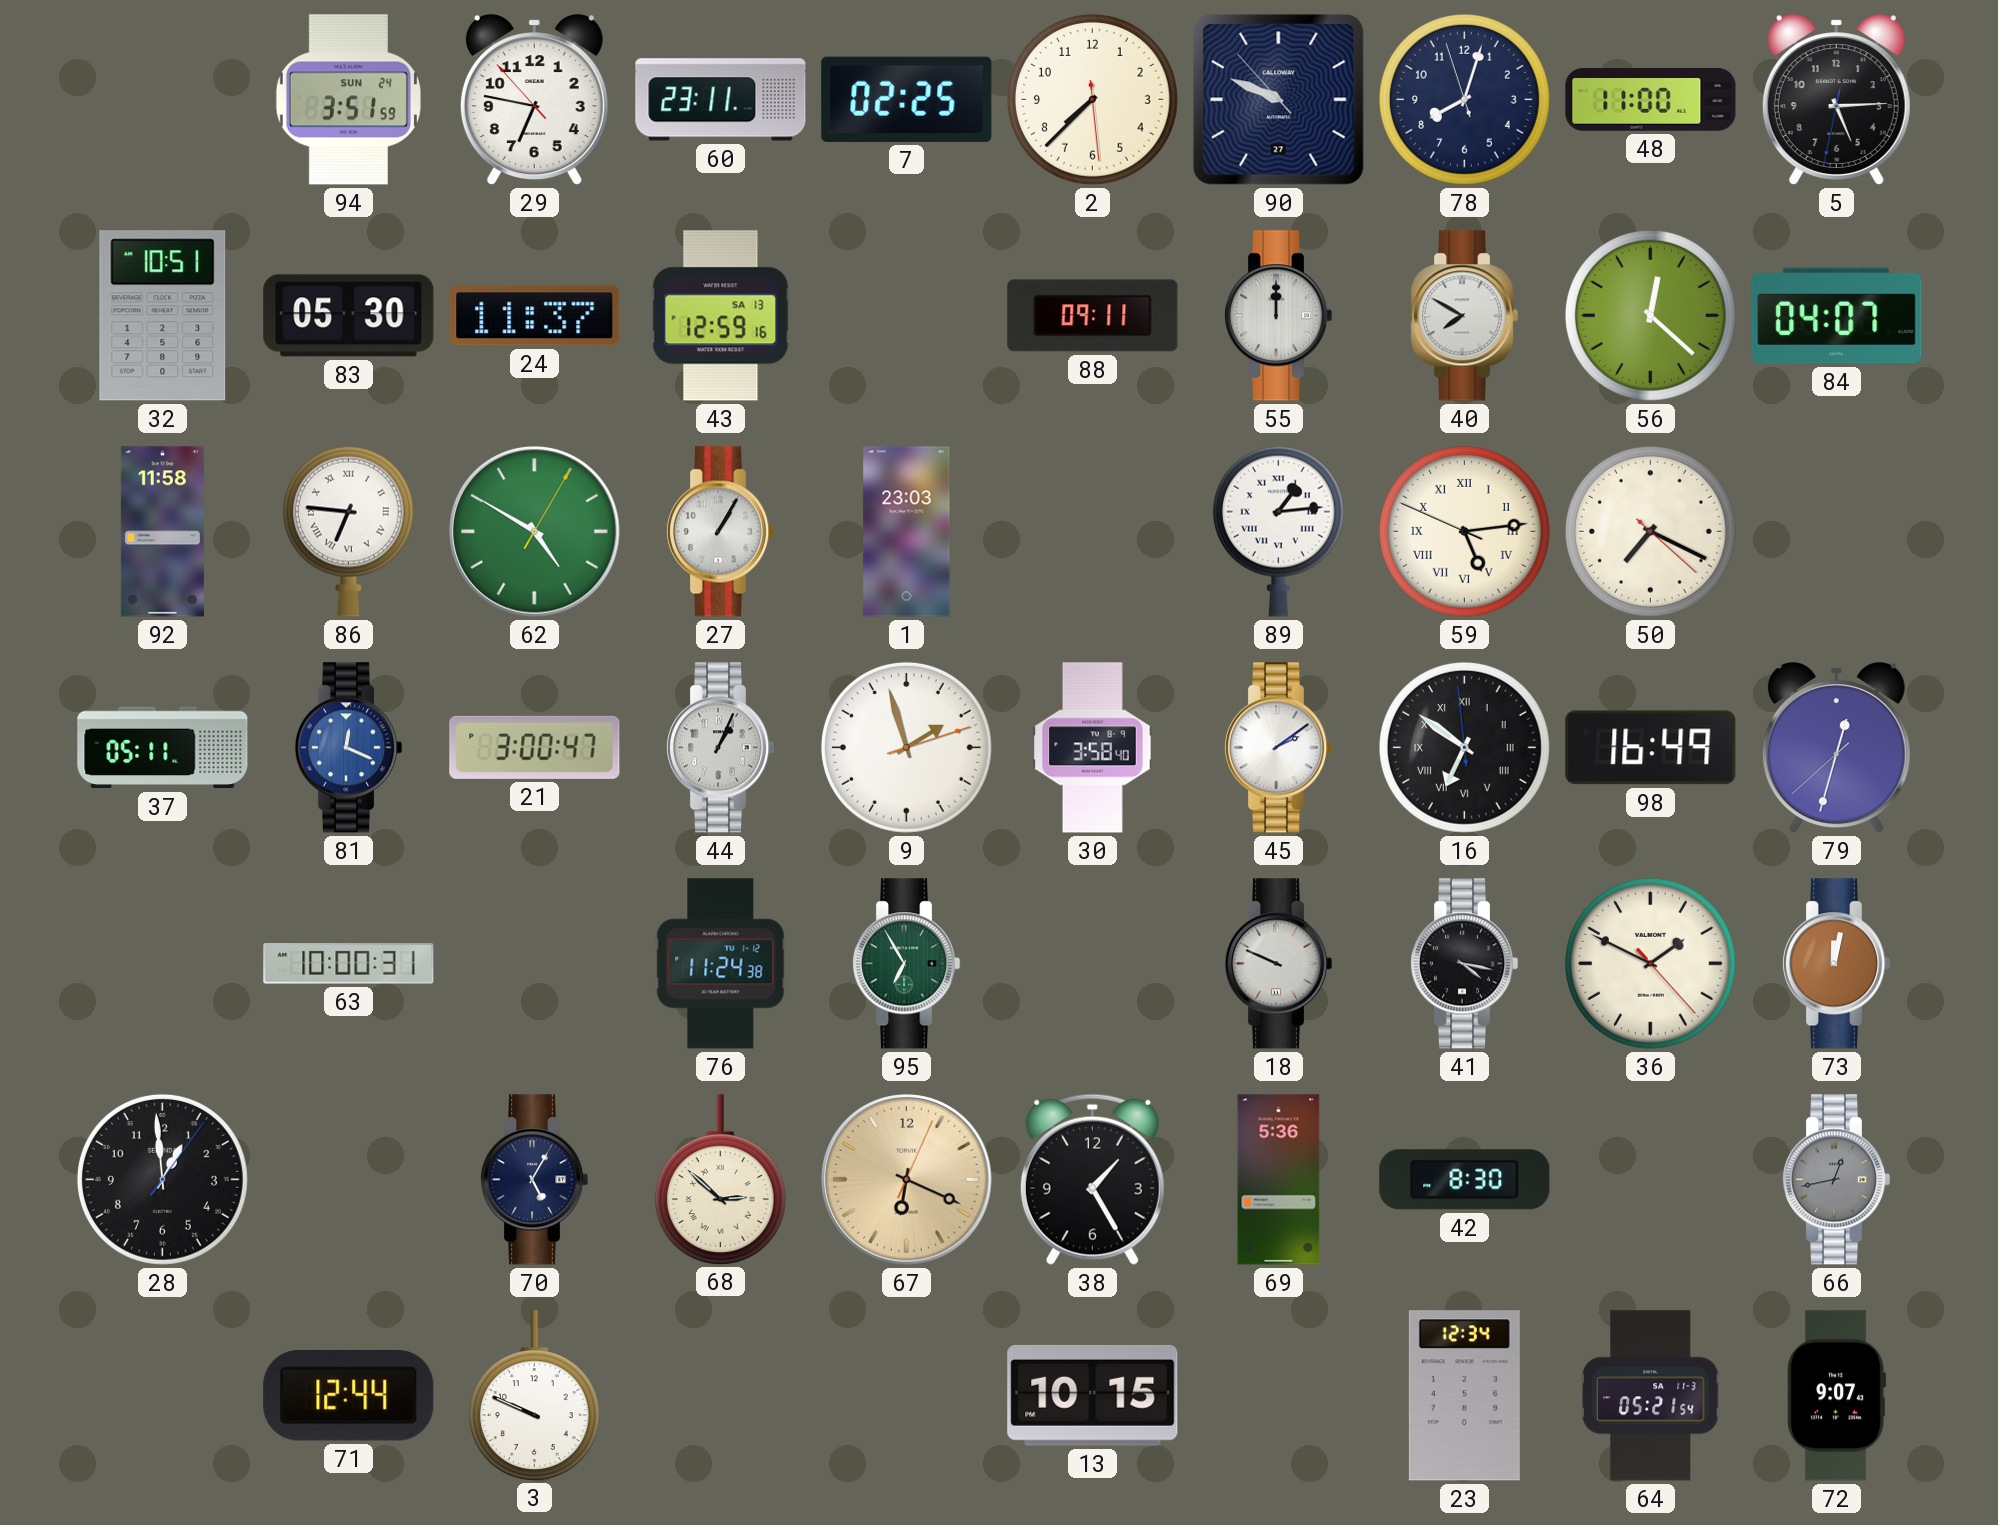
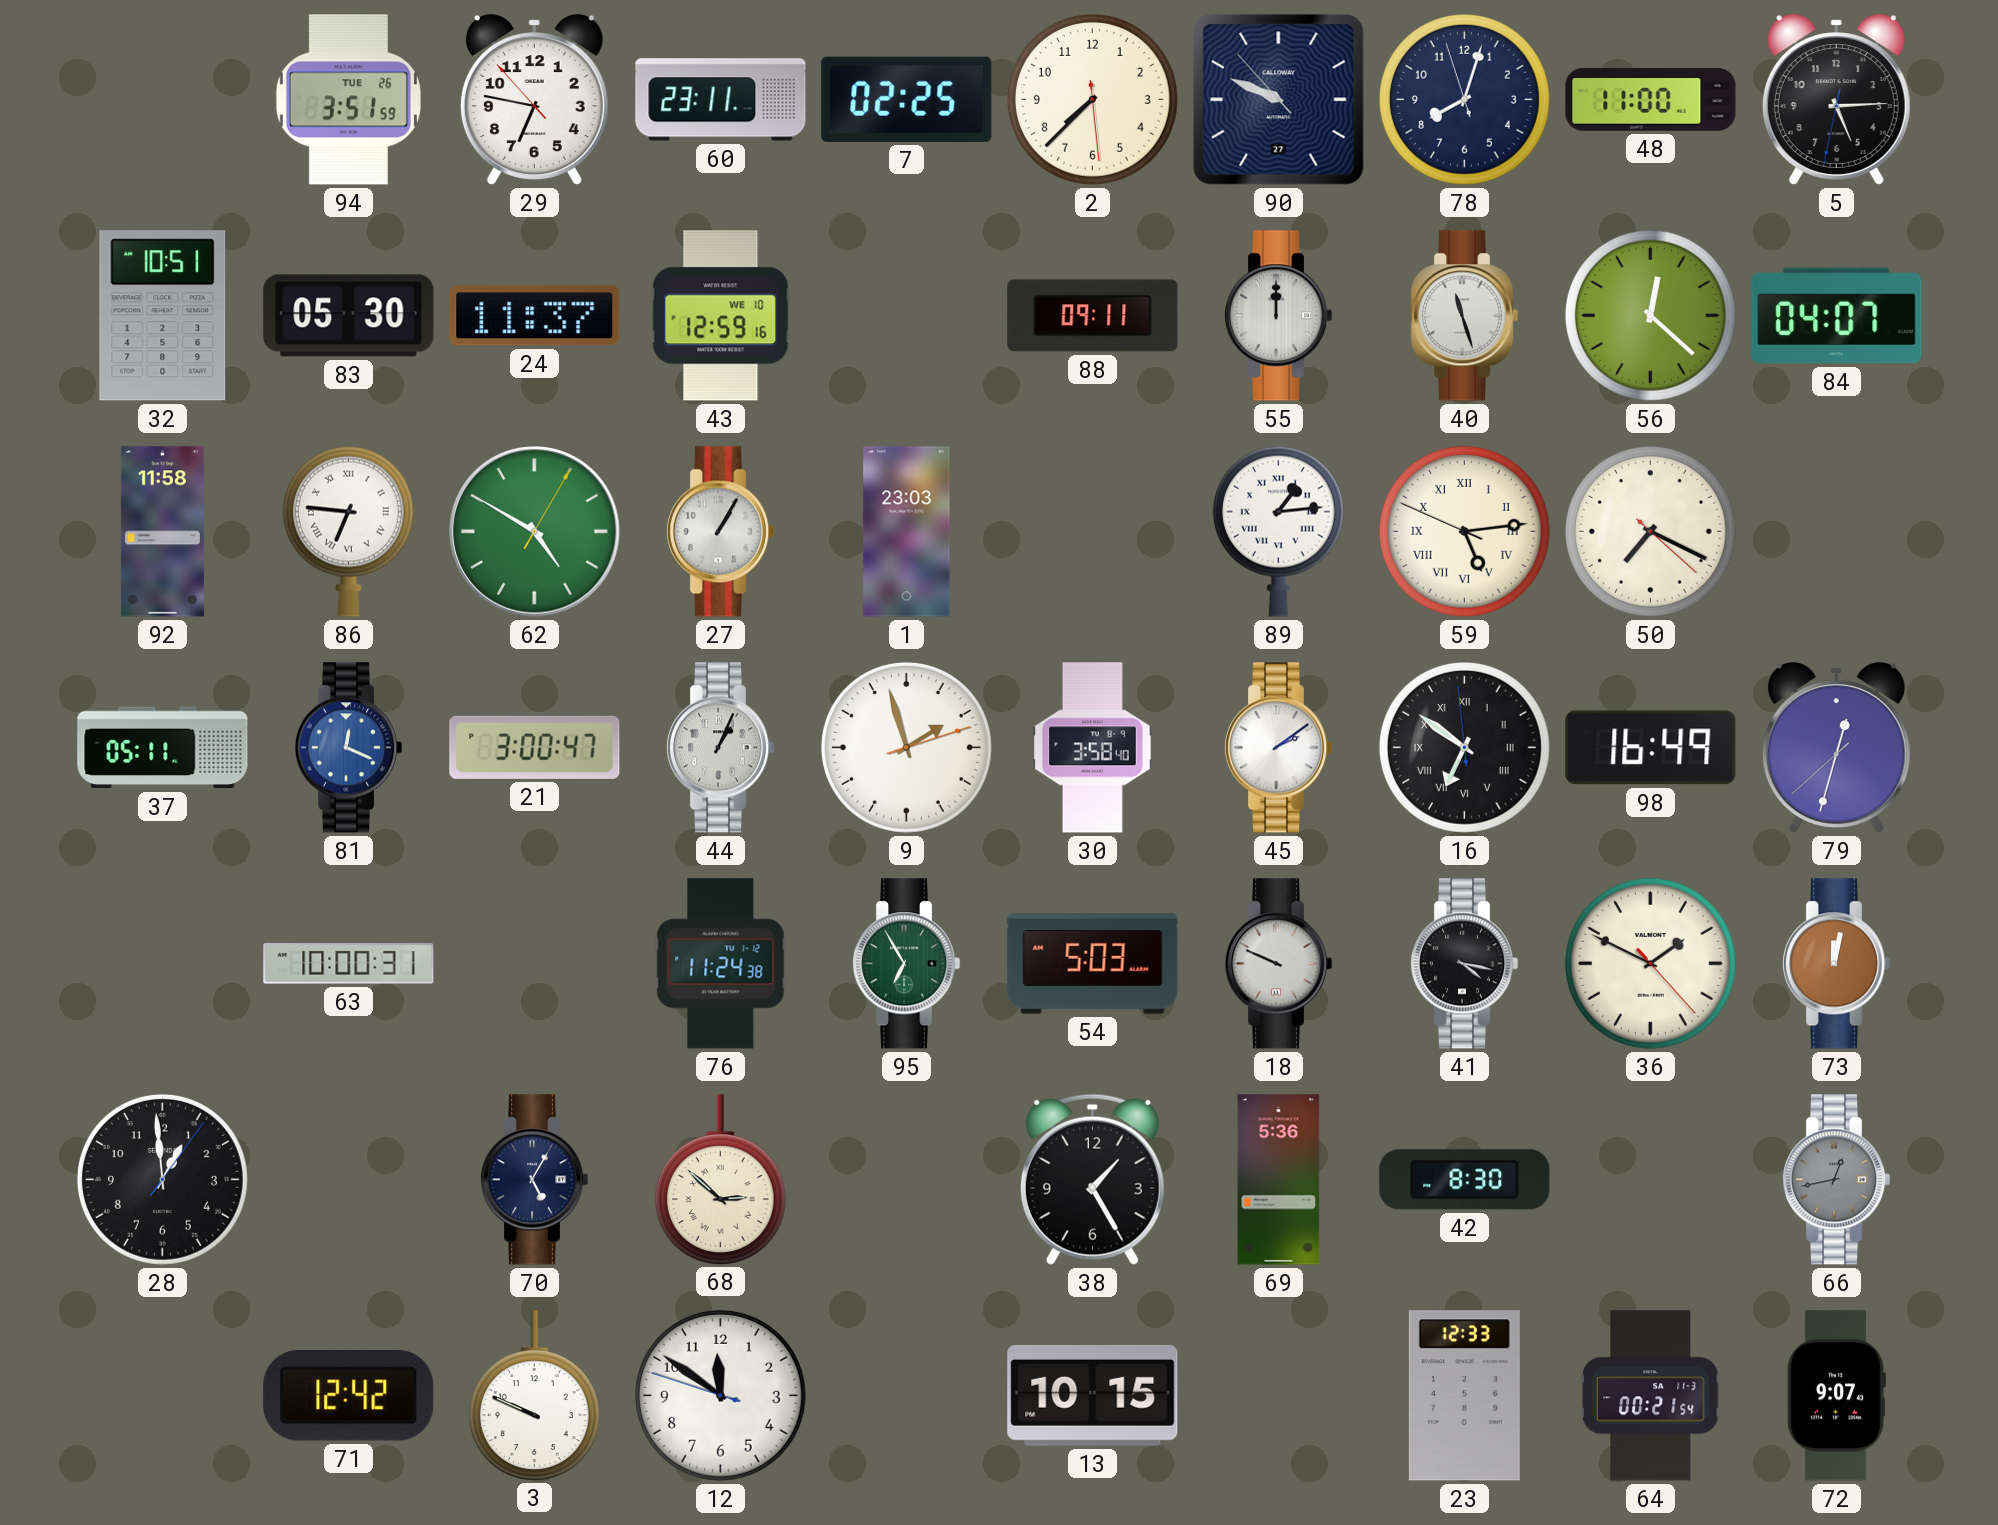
94 date: SUN 24 -> TUE 26 (348, 100)
43 date: SA 13 -> WE 10 (721, 316)
40: 7:50 -> 11:27 (1464, 316)
54: none -> 5:03 (1093, 964)
67: 6:19 -> none (907, 1180)
71: 12:44 -> 12:42 (349, 1396)
12: none -> 11:50 (720, 1395)
23: 12:34 -> 12:33 (1464, 1396)
64: 05:21 -> 00:21 (1650, 1396)
